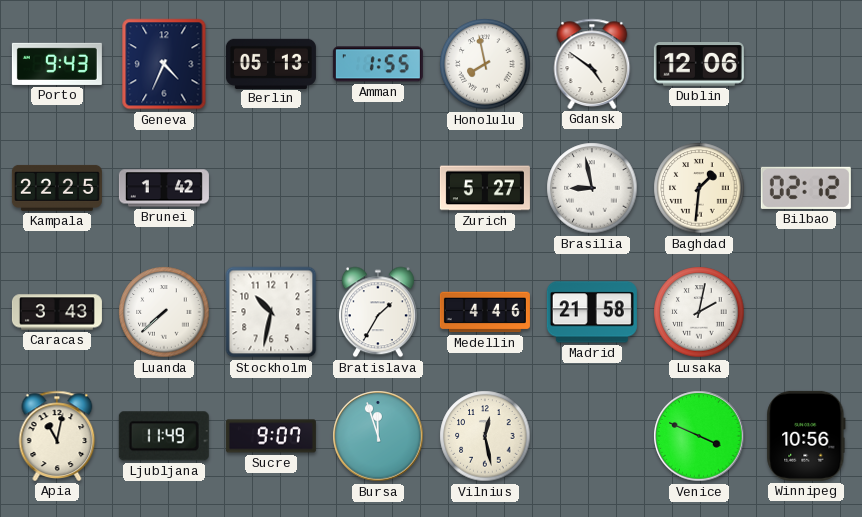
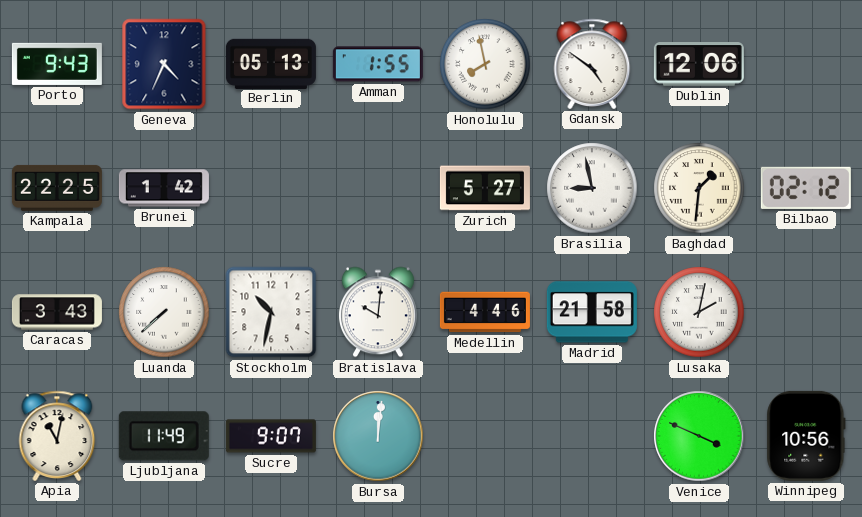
Bratislava: 1:35 -> 10:01 (378, 312)
Bursa: 11:57 -> 12:01 (378, 436)
Vilnius: 12:28 -> none (485, 436)
